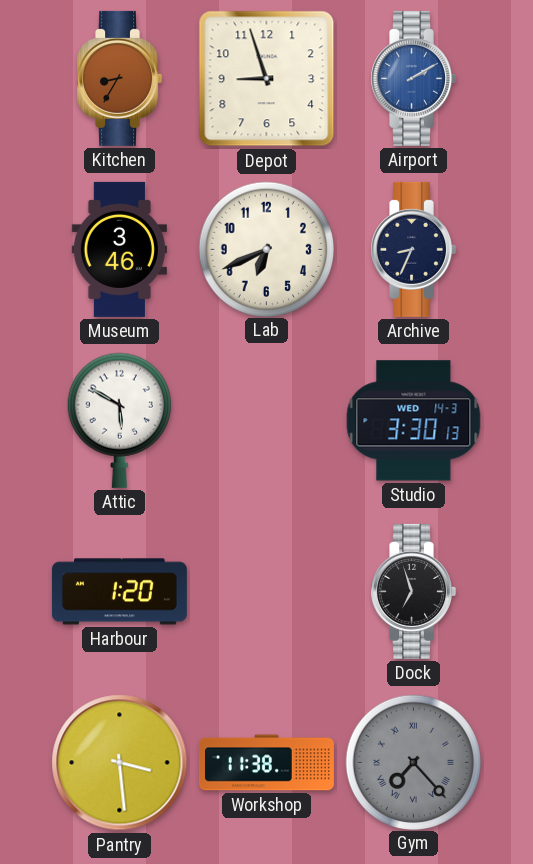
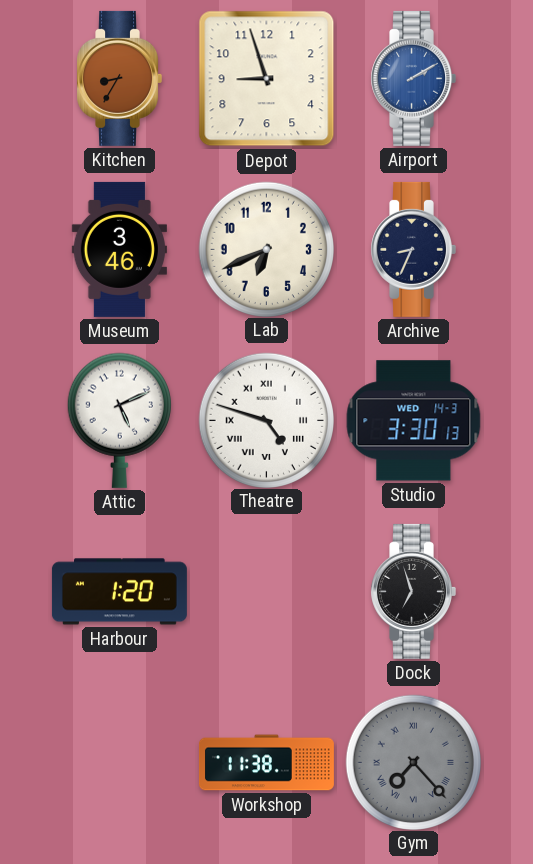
Attic: 5:50 -> 5:11 (119, 420)
Theatre: none -> 4:48 (266, 420)
Pantry: 3:29 -> none (120, 763)
